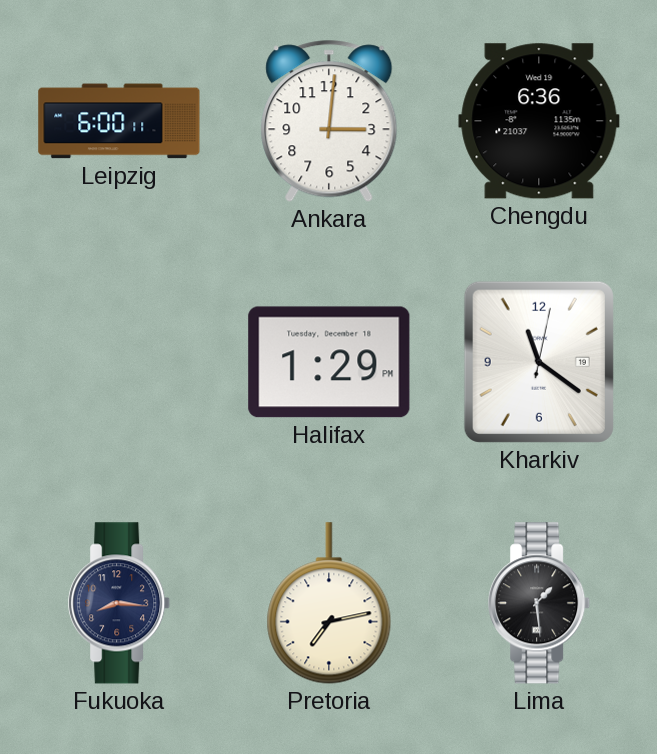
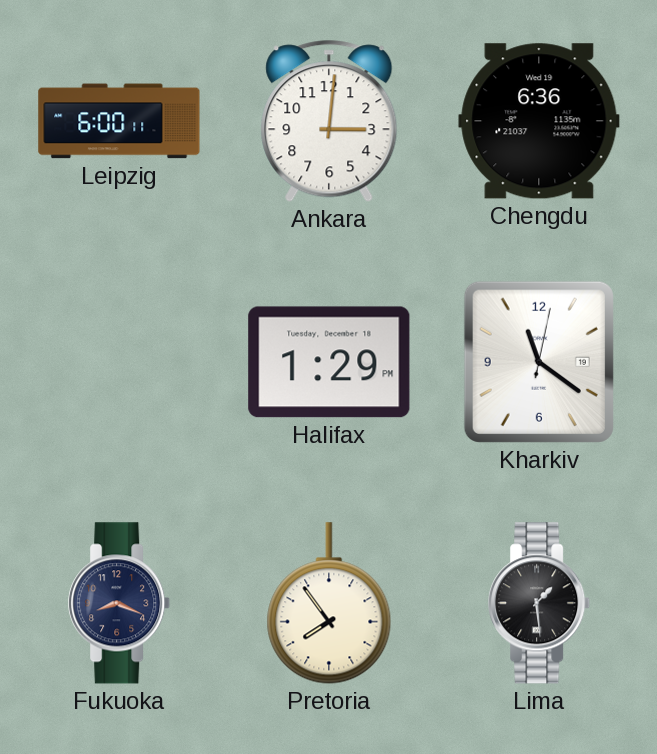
Fukuoka: 8:16 -> 8:19 (120, 603)
Pretoria: 7:13 -> 7:54 (329, 603)
